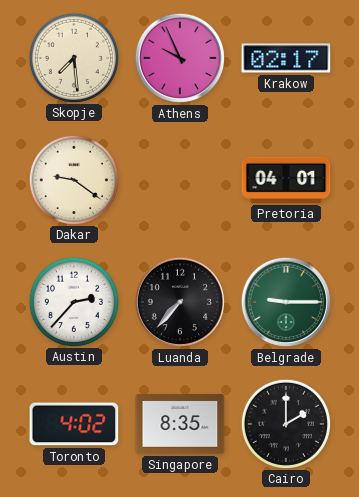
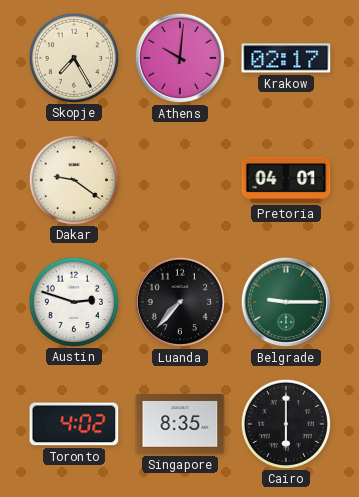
Skopje: 7:29 -> 7:25 (73, 57)
Athens: 9:56 -> 10:01 (180, 58)
Austin: 2:37 -> 2:48 (73, 301)
Cairo: 2:00 -> 6:00 (285, 423)
